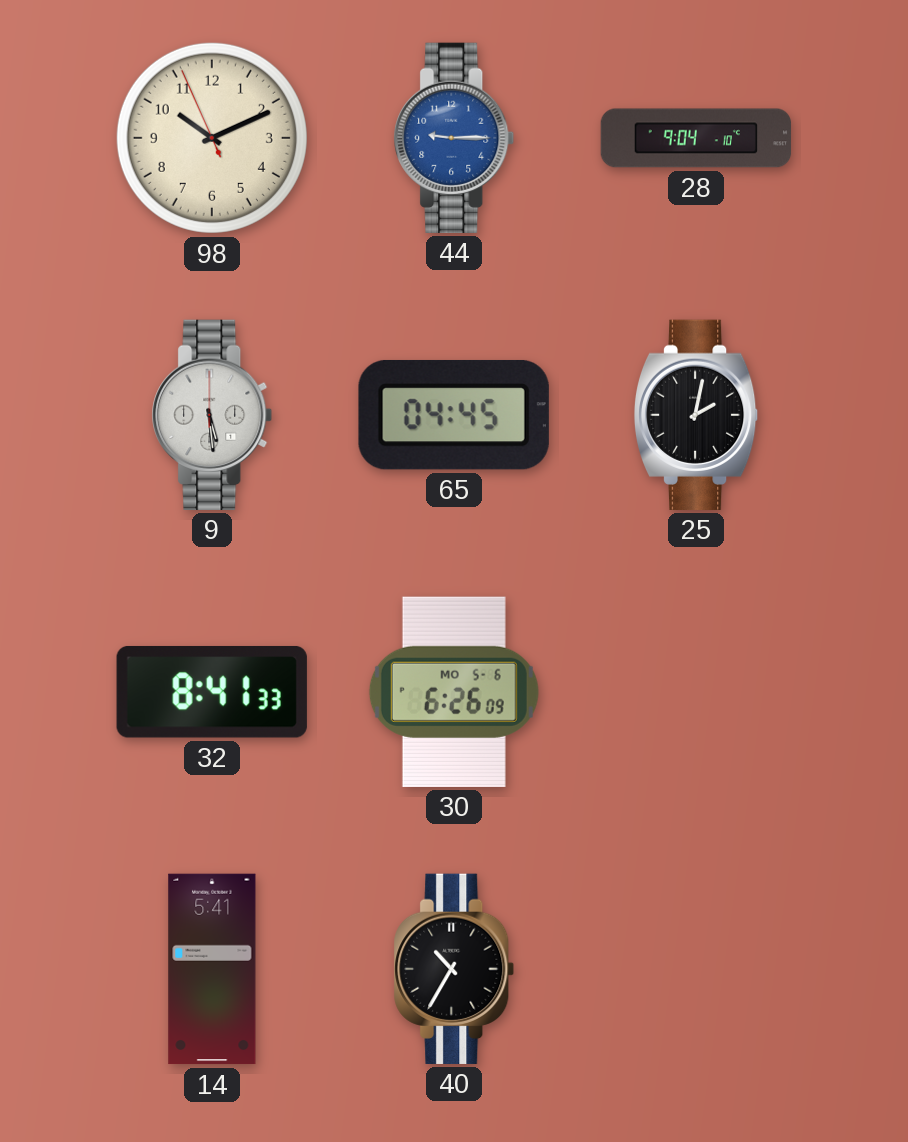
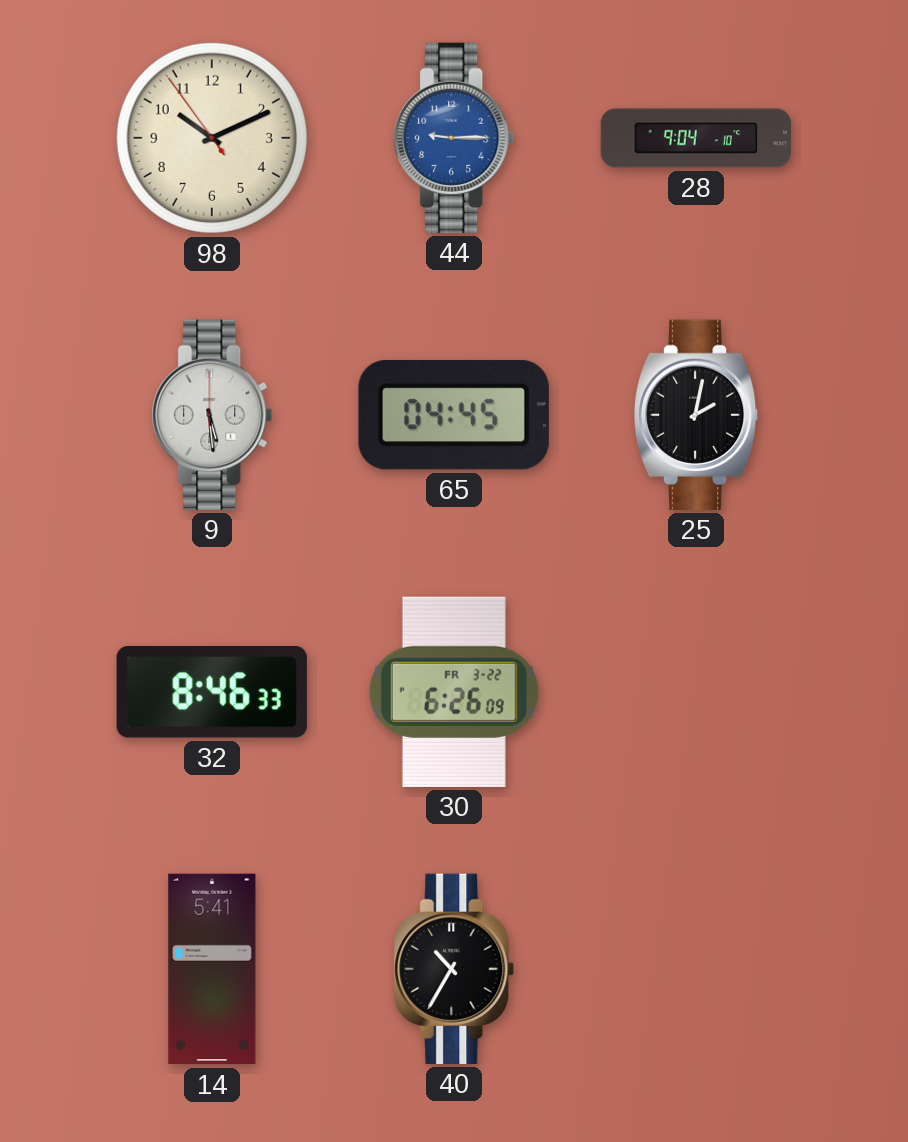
98: 10:10:56 -> 10:10:54 (212, 138)
32: 8:41 -> 8:46 (212, 692)
30 date: MO 5-6 -> FR 3-22 (454, 692)
